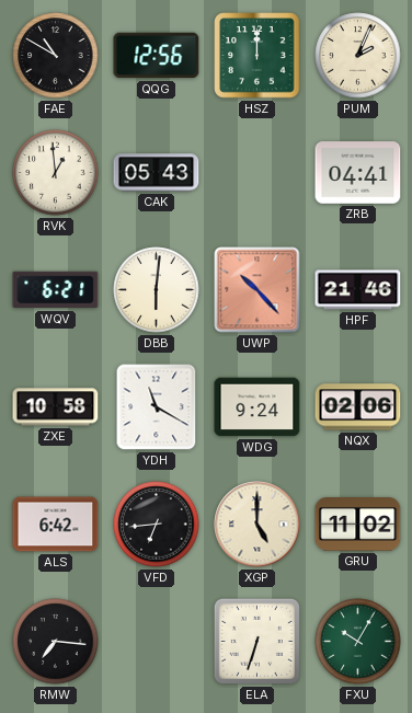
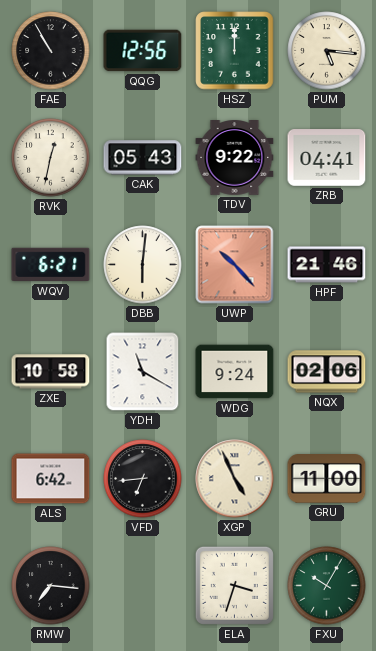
FAE: 10:50 -> 10:55 (51, 51)
PUM: 2:04 -> 5:16 (327, 51)
RVK: 12:59 -> 12:32 (51, 158)
TDV: none -> 9:22 (235, 158)
XGP: 5:00 -> 4:56 (235, 479)
GRU: 11:02 -> 11:00 (327, 479)
ELA: 6:33 -> 3:33 (234, 585)
